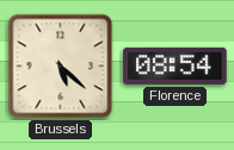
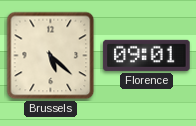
Florence: 08:54 -> 09:01 (147, 55)
